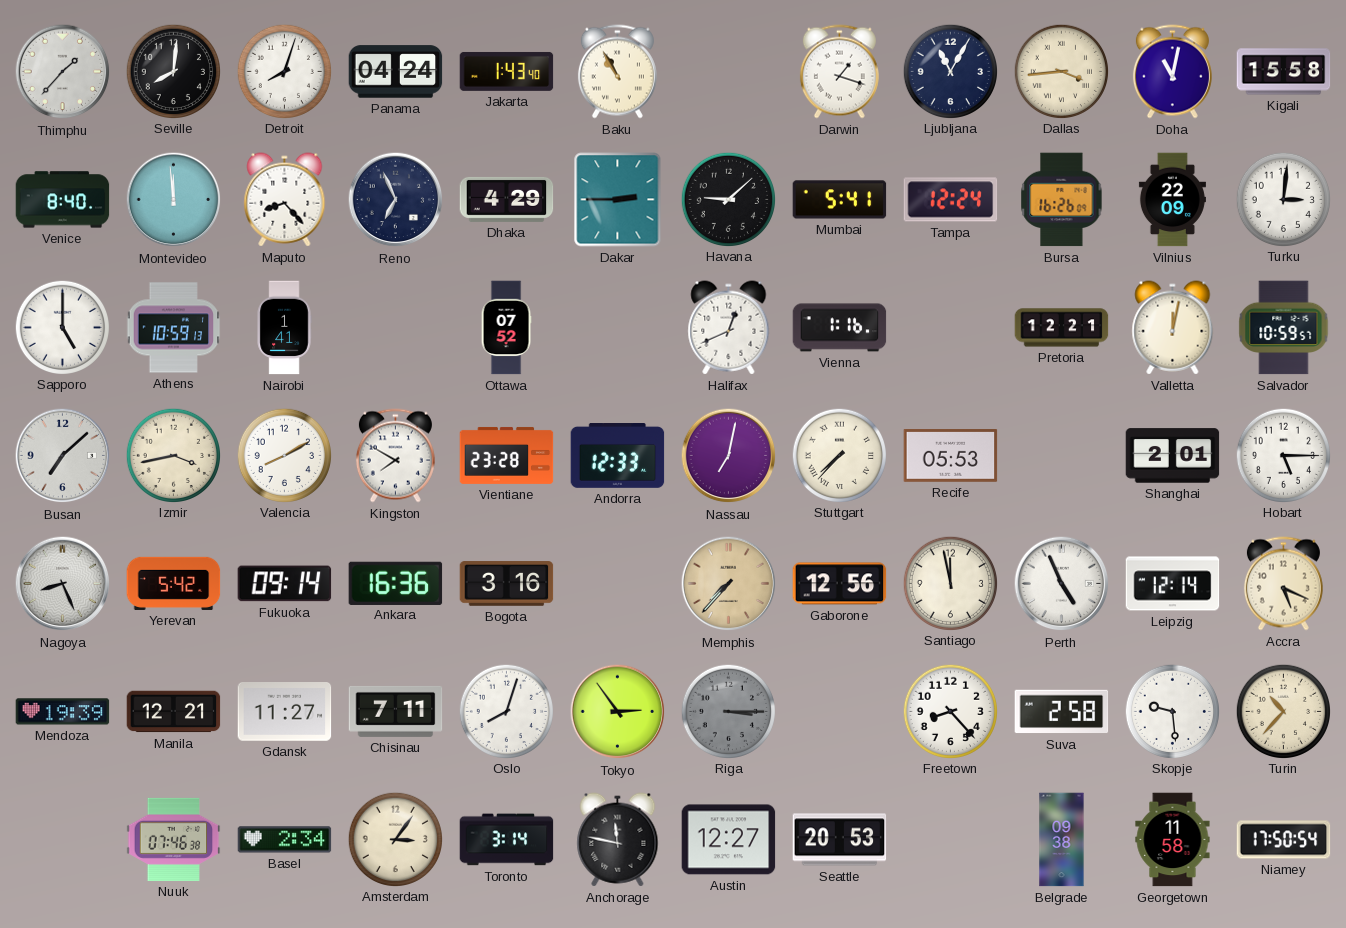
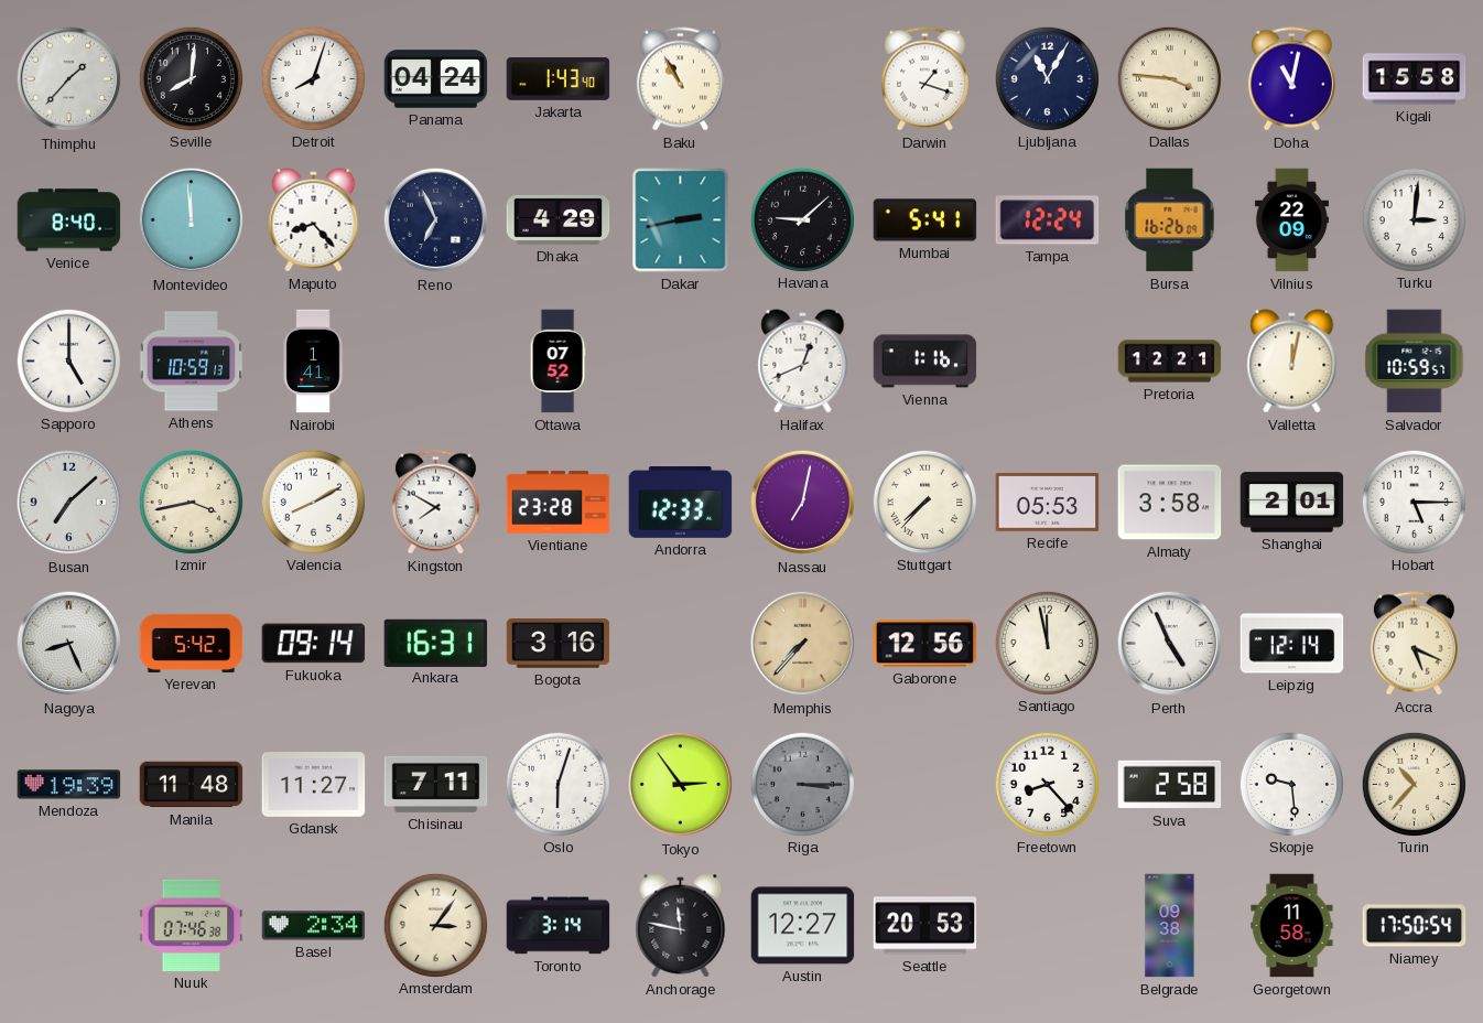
Dallas: 3:44 -> 3:46 (1169, 78)
Dakar: 2:45 -> 2:43 (681, 220)
Almaty: none -> 3:58 (1170, 503)
Ankara: 16:36 -> 16:31 (436, 643)
Manila: 12:21 -> 11:48 (192, 785)
Oslo: 8:03 -> 6:03 (558, 784)
